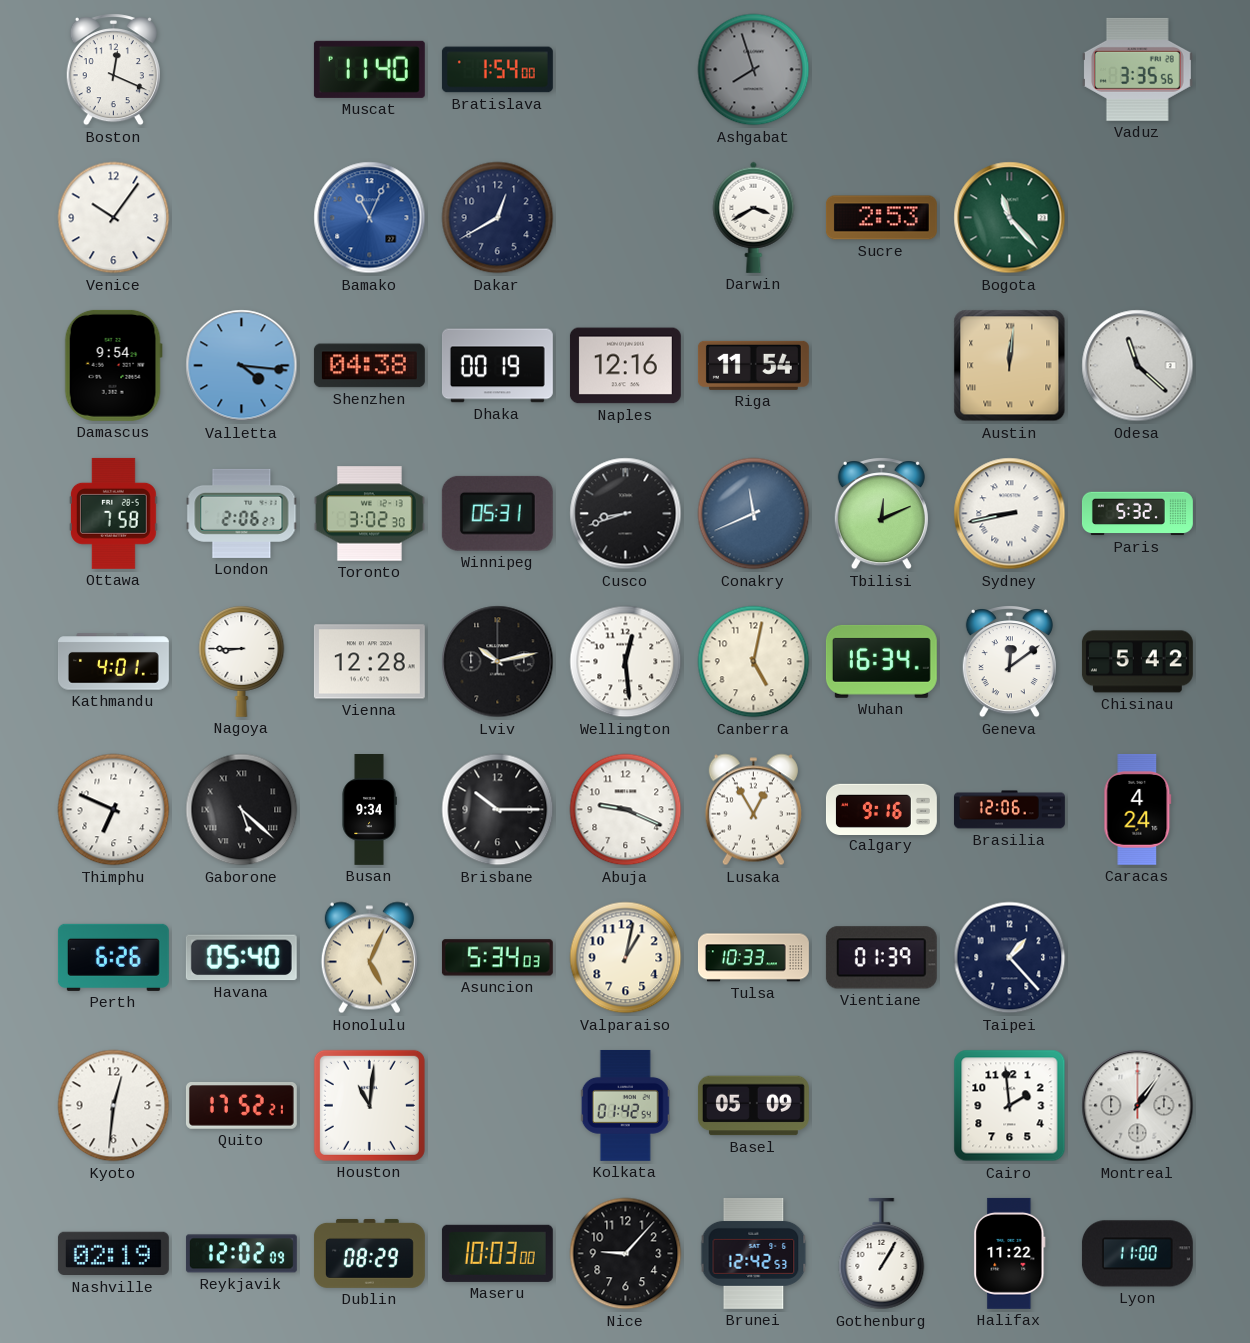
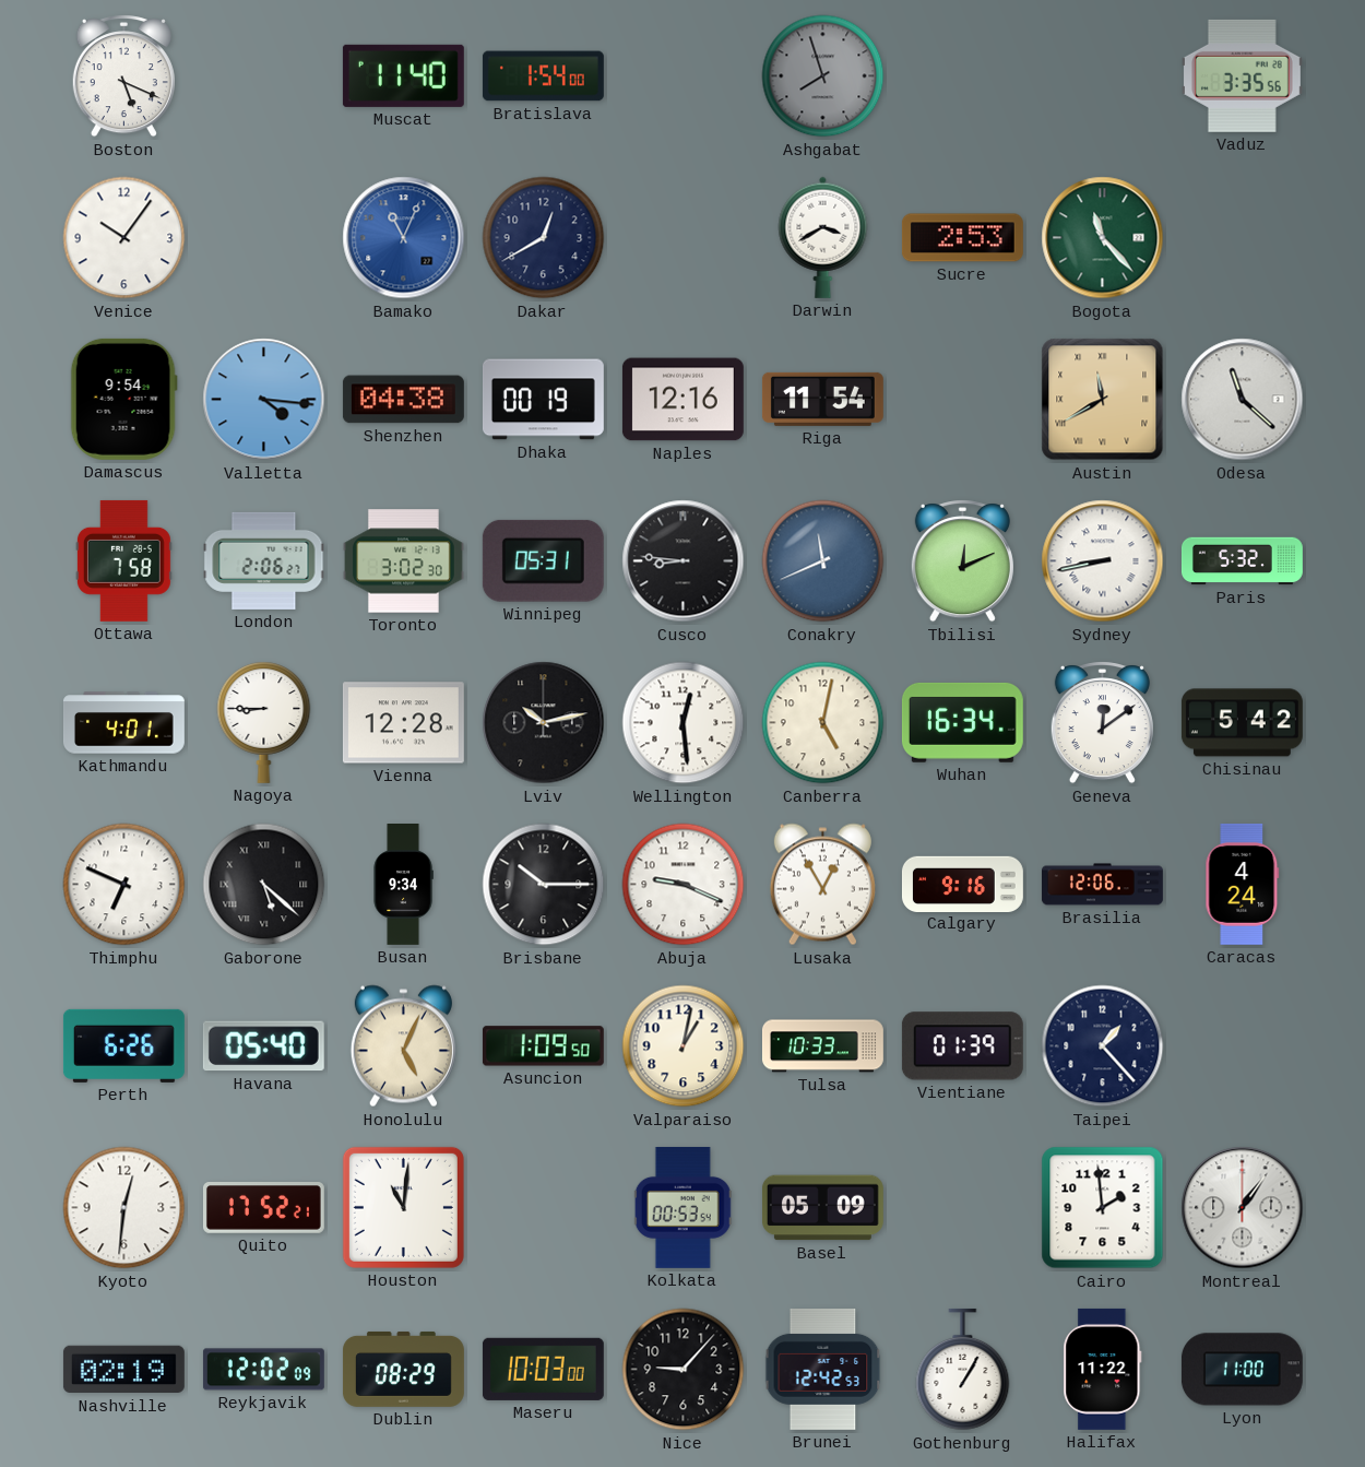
Boston: 12:19 -> 5:19 (123, 76)
Austin: 12:01 -> 11:40 (1103, 400)
Cusco: 8:42 -> 8:46 (684, 561)
Asuncion: 5:34 -> 1:09 (543, 1046)
Kolkata: 01:42 -> 00:53 (682, 1207)
